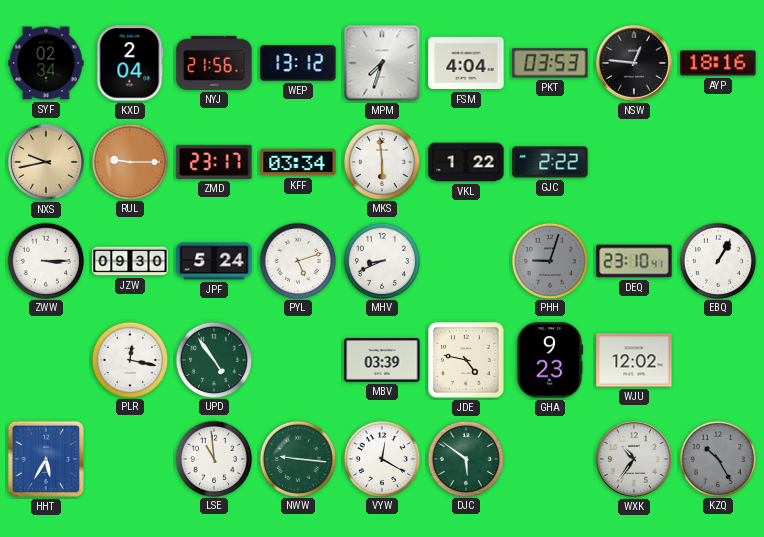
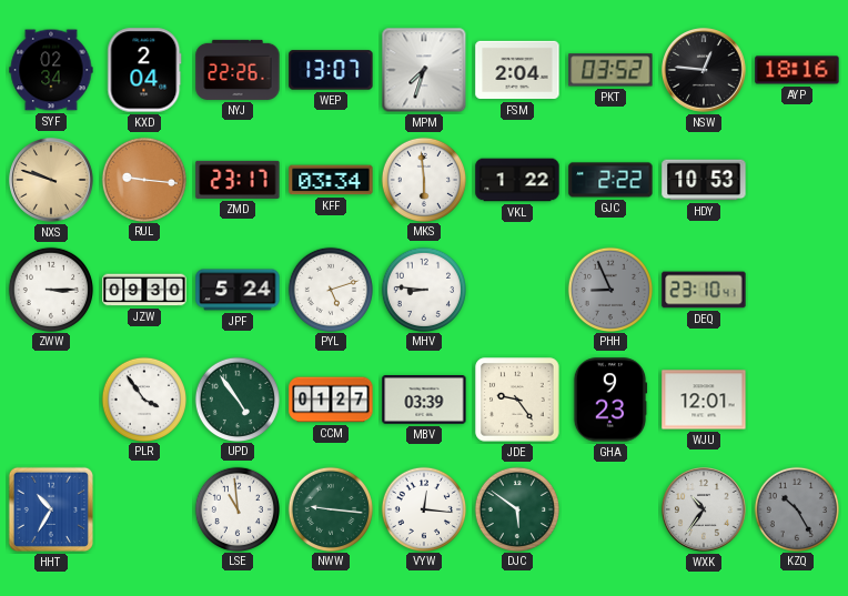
NYJ: 21:56 -> 22:26 (238, 70)
WEP: 13:12 -> 13:07 (331, 70)
FSM: 4:04 -> 2:04 (517, 70)
PKT: 03:53 -> 03:52 (610, 70)
NXS: 9:43 -> 9:48 (52, 181)
RUL: 9:15 -> 9:16 (143, 179)
HDY: none -> 10:53 (704, 180)
MHV: 8:41 -> 8:46 (423, 289)
PHH: 9:03 -> 8:56 (609, 289)
EBQ: 1:05 -> none (717, 260)
PLR: 12:17 -> 3:54 (143, 398)
CCM: none -> 01:27 (331, 400)
JDE: 4:47 -> 9:24 (517, 400)
WJU: 12:02 -> 12:01 (704, 400)
HHT: 5:35 -> 10:35 (51, 509)
VYW: 12:20 -> 12:16 (423, 508)
